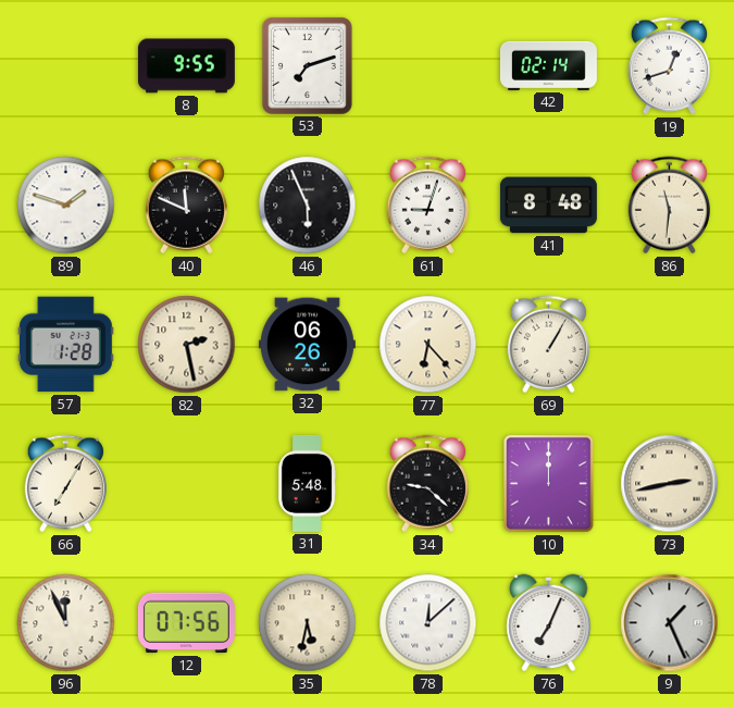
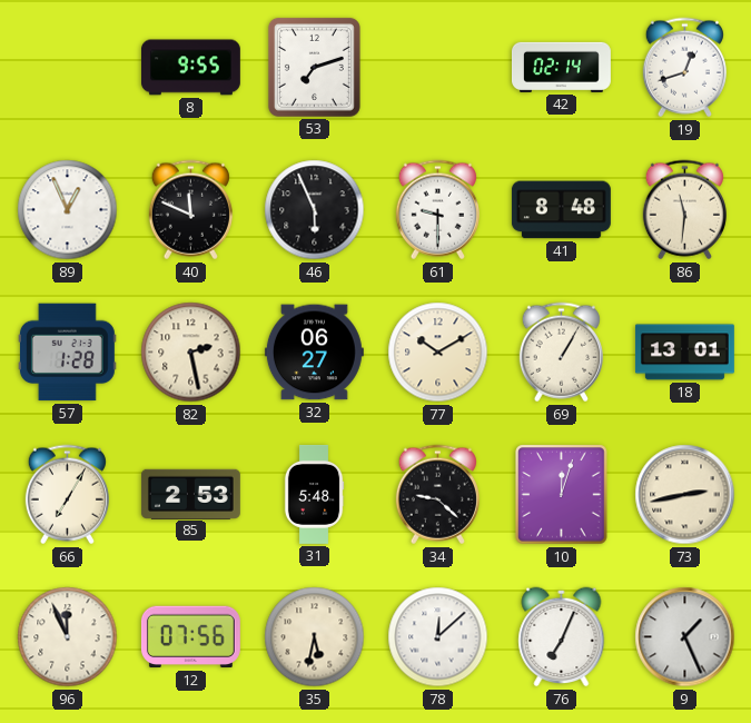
89: 1:48 -> 12:56 (68, 210)
61: 9:03 -> 9:30 (437, 210)
32: 06:26 -> 06:27 (314, 353)
77: 6:23 -> 10:10 (438, 353)
18: none -> 13:01 (684, 353)
85: none -> 2:53 (190, 494)
10: 12:00 -> 12:03 (562, 495)
